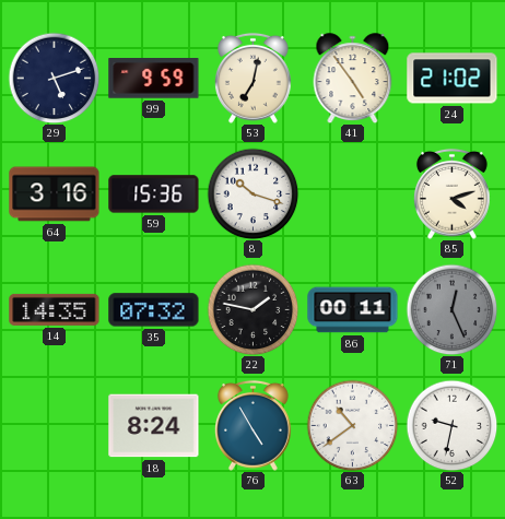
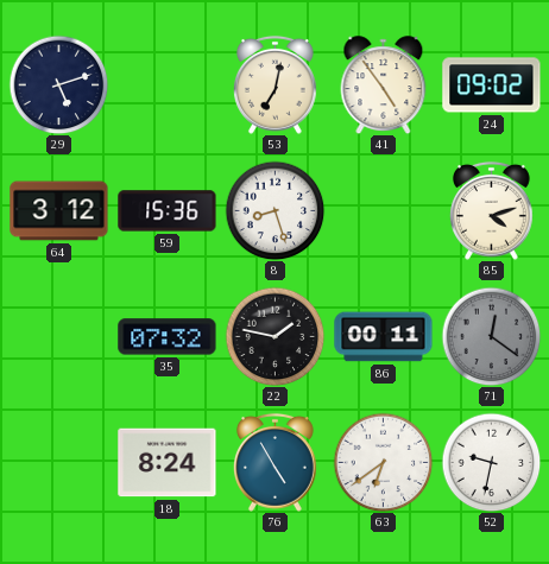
99: 9:59 -> none (154, 79)
24: 21:02 -> 09:02 (492, 85)
64: 3:16 -> 3:12 (59, 211)
8: 10:18 -> 8:27 (274, 210)
14: 14:35 -> none (55, 309)
71: 12:26 -> 12:21 (491, 336)
63: 10:39 -> 6:39 (383, 462)
